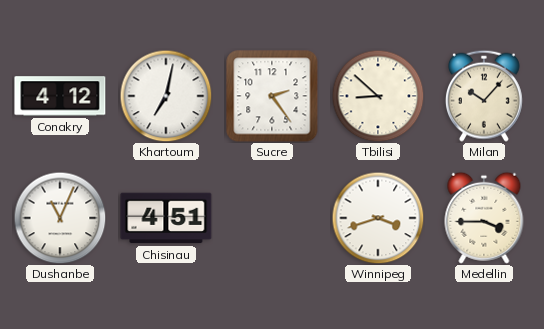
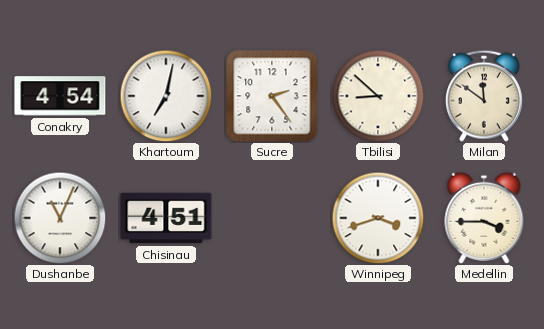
Conakry: 4:12 -> 4:54 (60, 96)
Milan: 10:07 -> 11:51 (484, 96)
